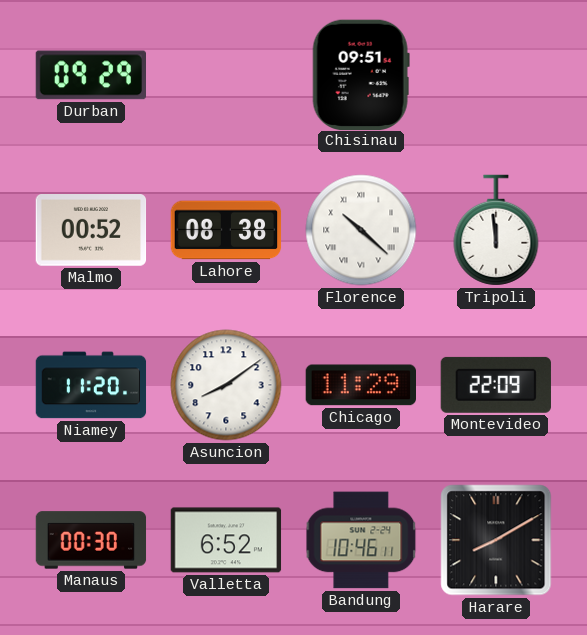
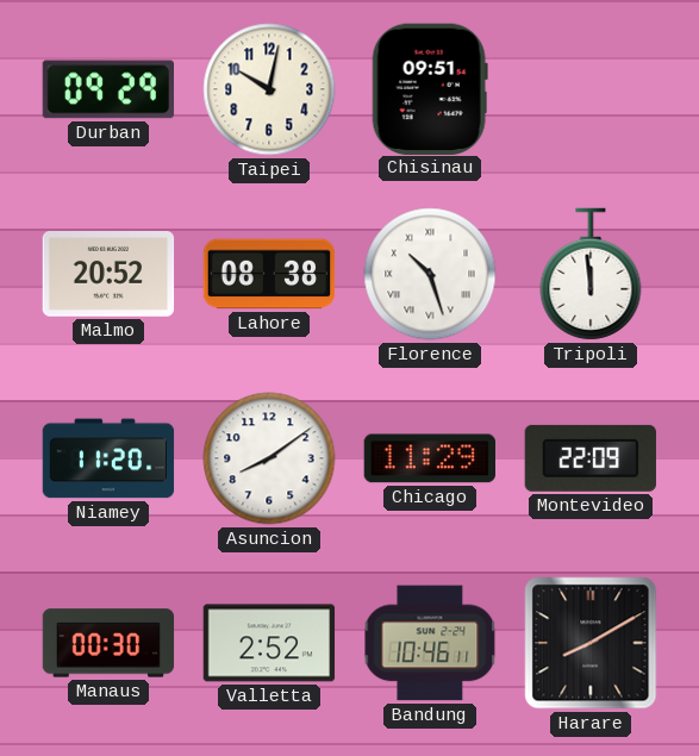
Taipei: none -> 10:02 (269, 89)
Malmo: 00:52 -> 20:52 (108, 275)
Florence: 10:22 -> 10:27 (430, 274)
Valletta: 6:52 -> 2:52 (269, 643)
